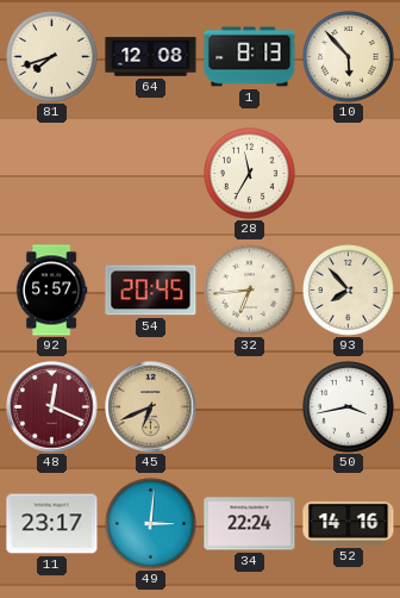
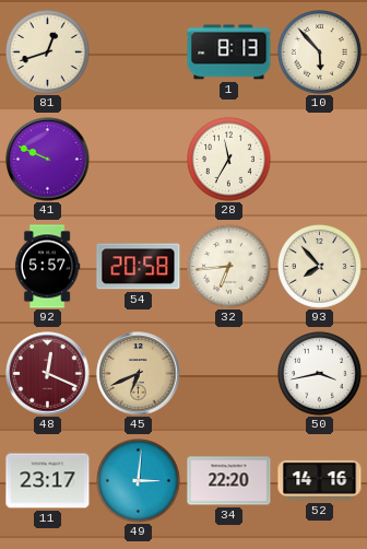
81: 7:42 -> 12:42 (48, 52)
64: 12:08 -> none (151, 57)
41: none -> 9:49 (48, 160)
54: 20:45 -> 20:58 (139, 267)
34: 22:24 -> 22:20 (229, 481)
